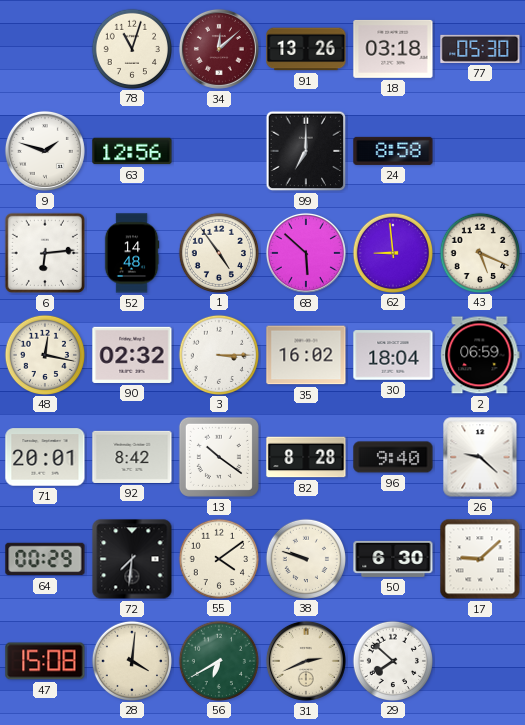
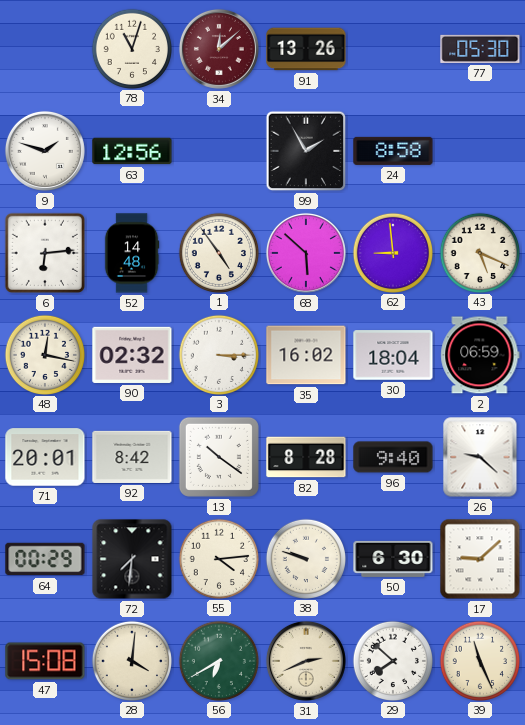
18: 03:18 -> none (393, 49)
99: 7:00 -> 1:55 (306, 151)
55: 4:09 -> 4:14 (218, 558)
39: none -> 11:26 (479, 660)
